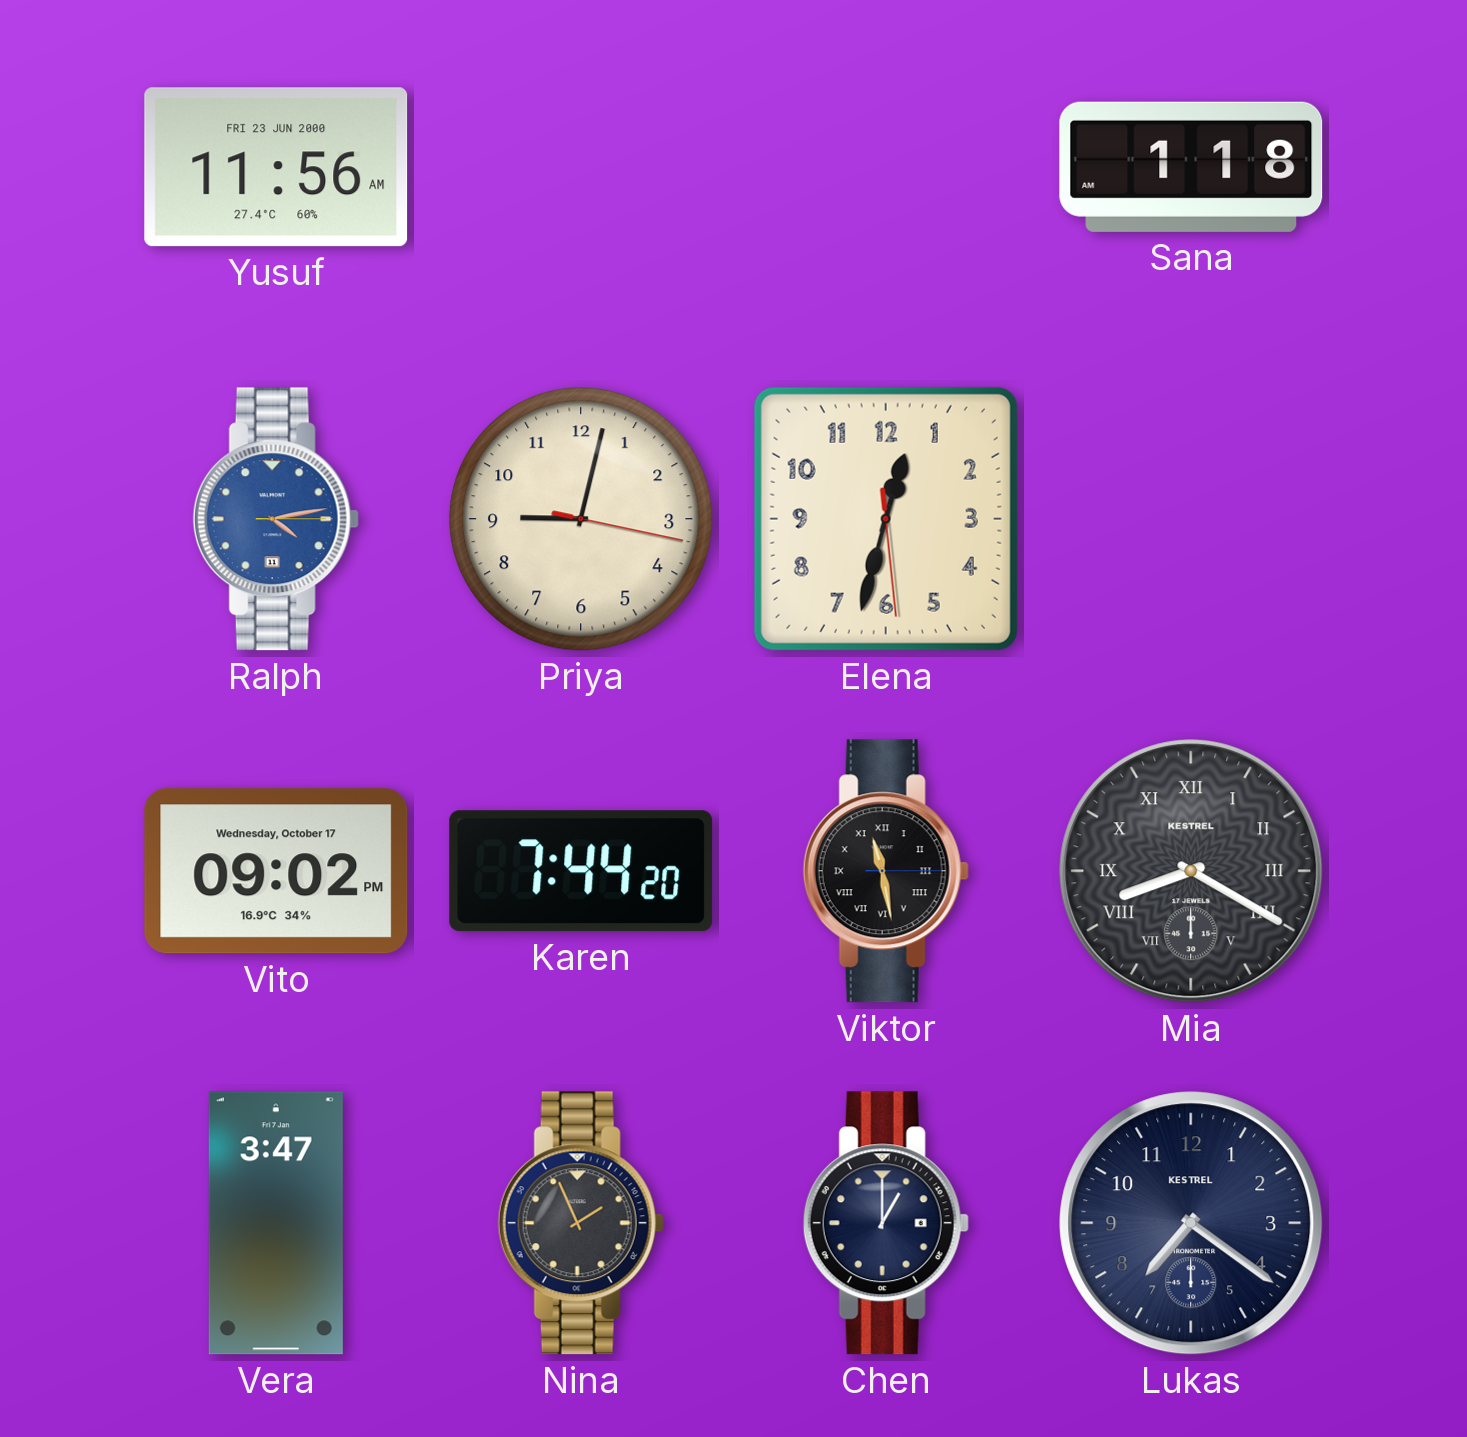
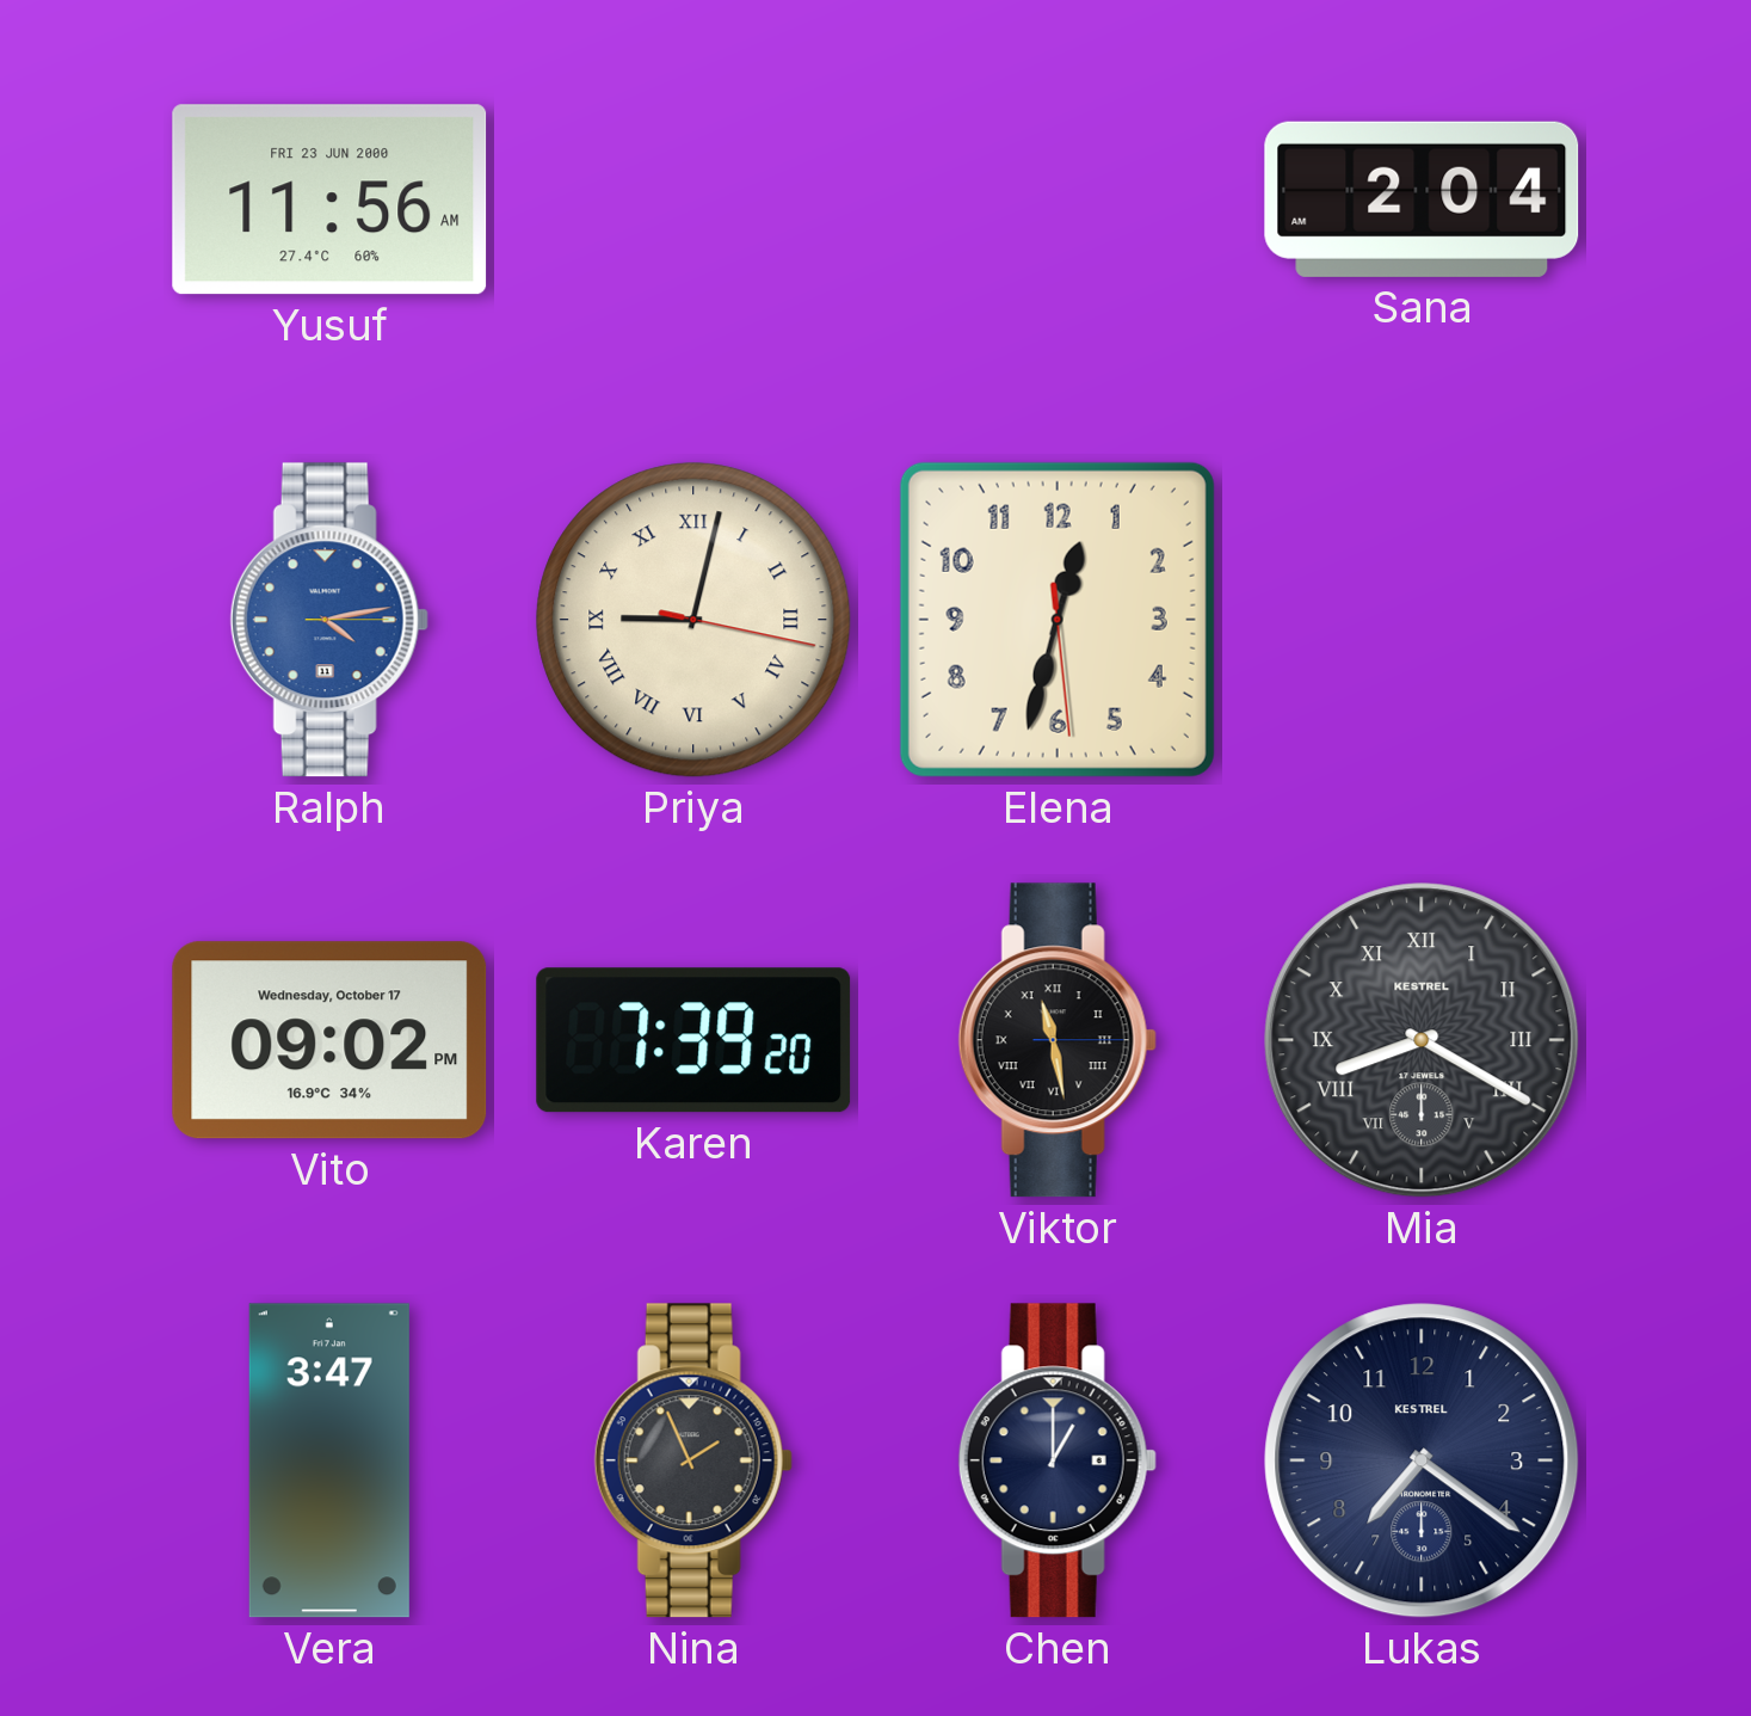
Sana: 1:18 -> 2:04 (1422, 199)
Priya numerals: Arabic -> Roman (693, 620)
Karen: 7:44 -> 7:39 (693, 1040)
